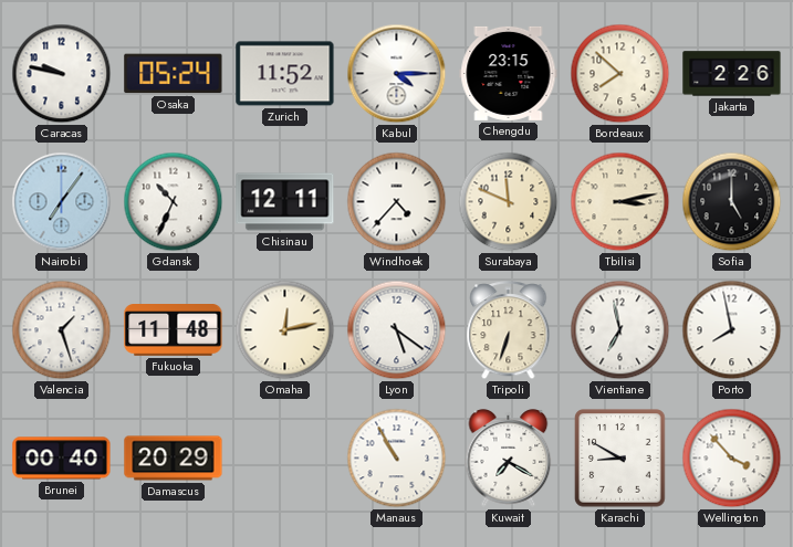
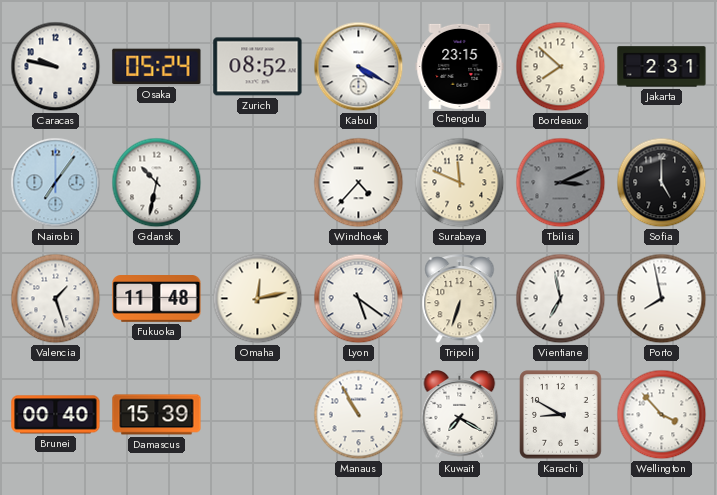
Zurich: 11:52 -> 08:52 (258, 67)
Kabul: 4:15 -> 4:20 (359, 67)
Jakarta: 2:26 -> 2:31 (662, 67)
Gdansk: 10:34 -> 10:32 (157, 183)
Chisinau: 12:11 -> none (285, 202)
Tbilisi: 3:13 -> 3:11 (561, 183)
Tbilisi dial: cream -> grey (561, 183)
Damascus: 20:29 -> 15:39 (157, 415)
